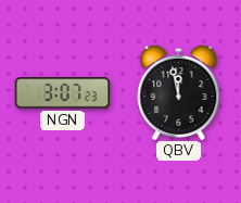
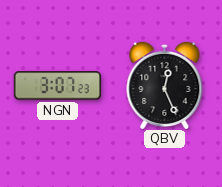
QBV: 11:58 -> 12:26 (165, 84)
